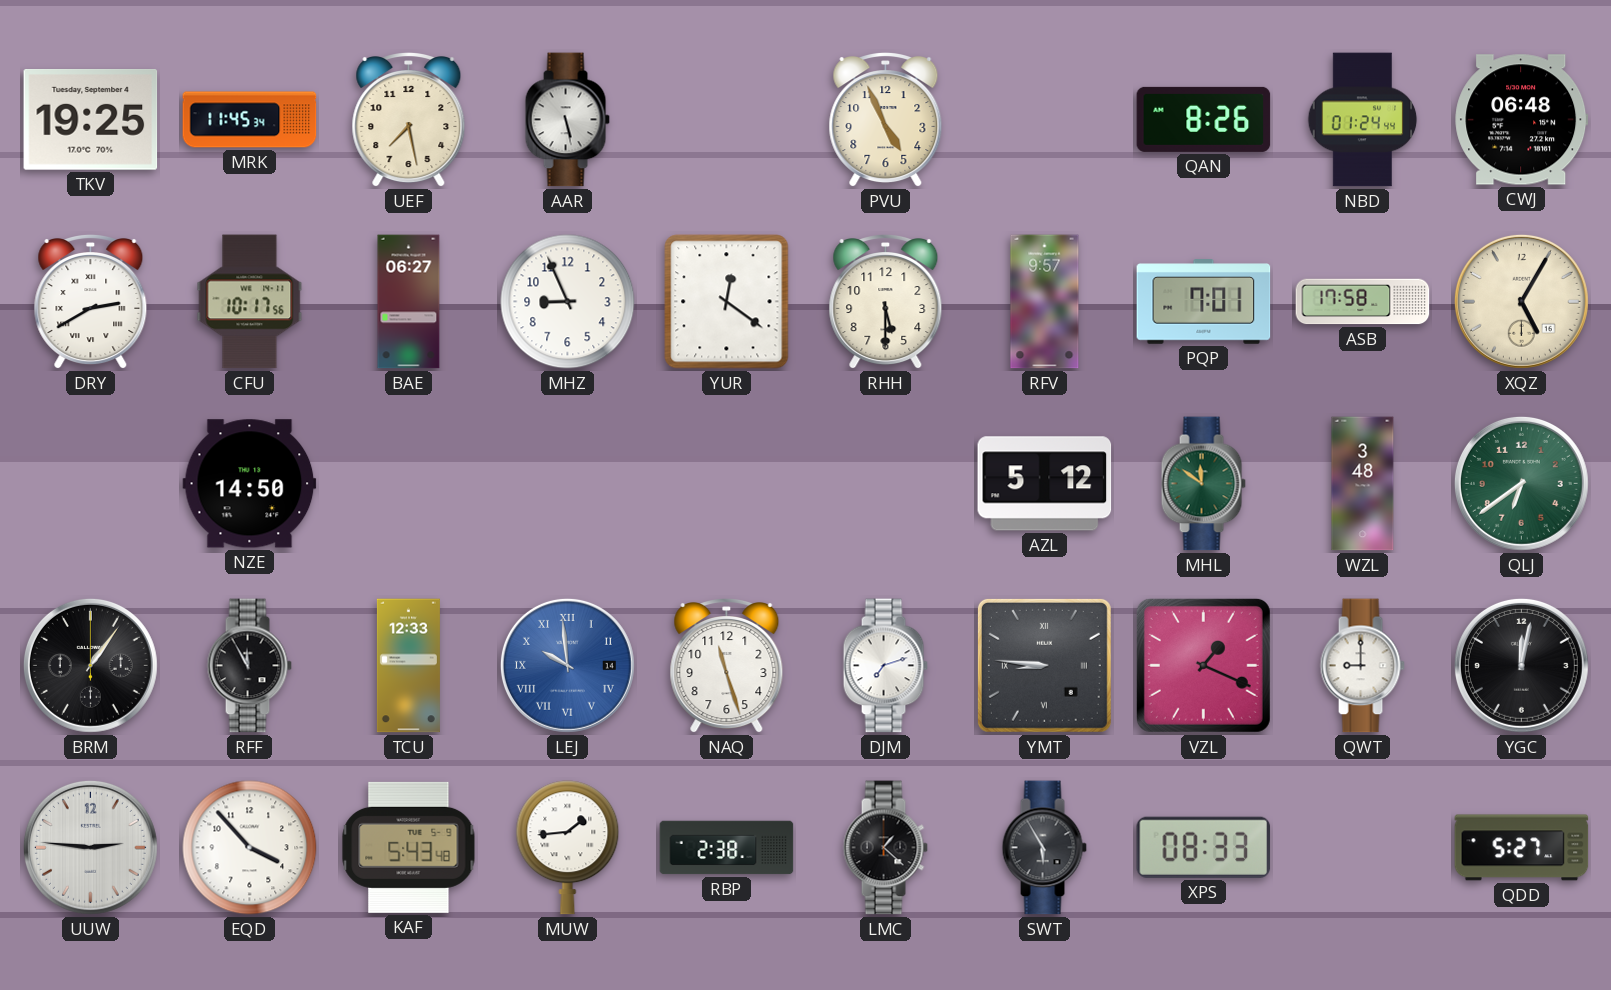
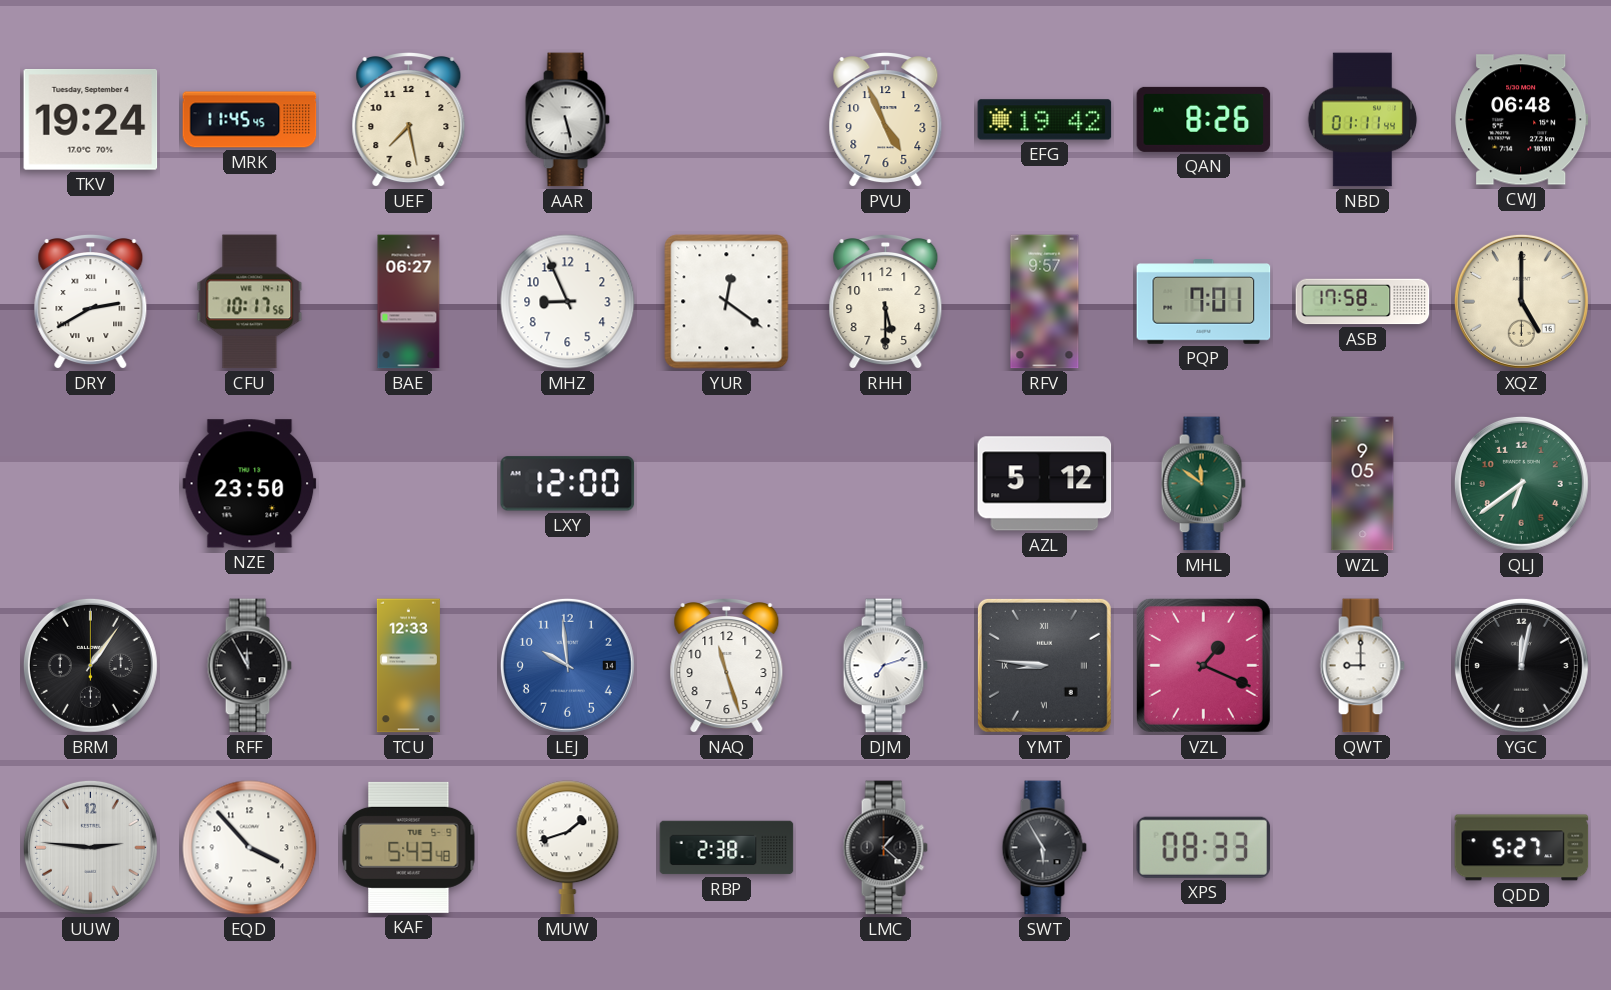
TKV: 19:25 -> 19:24 (91, 120)
MRK: 11:45:34 -> 11:45:45 (250, 120)
EFG: none -> 19:42 (1045, 120)
NBD: 01:24 -> 01:11 (1363, 120)
XQZ: 5:05 -> 5:00 (1521, 301)
NZE: 14:50 -> 23:50 (250, 484)
LXY: none -> 12:00 (568, 484)
WZL: 3:48 -> 9:05 (1363, 484)
LEJ numerals: Roman -> Arabic (567, 665)
MUW: 1:44 -> 1:42 (568, 848)
